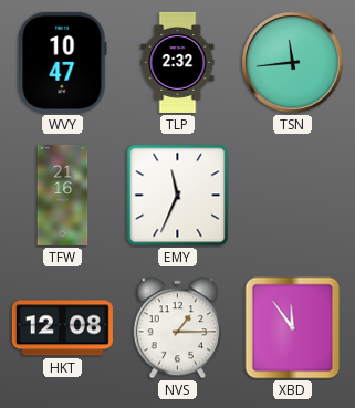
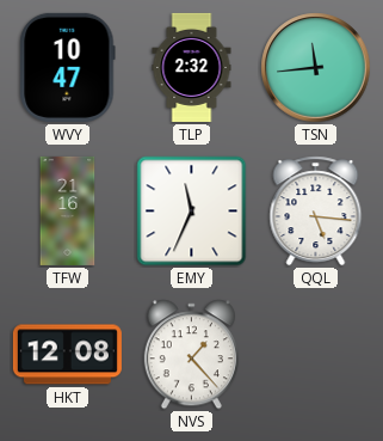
QQL: none -> 5:16 (316, 212)
NVS: 1:15 -> 1:23 (191, 355)
XBD: 11:54 -> none (293, 328)
